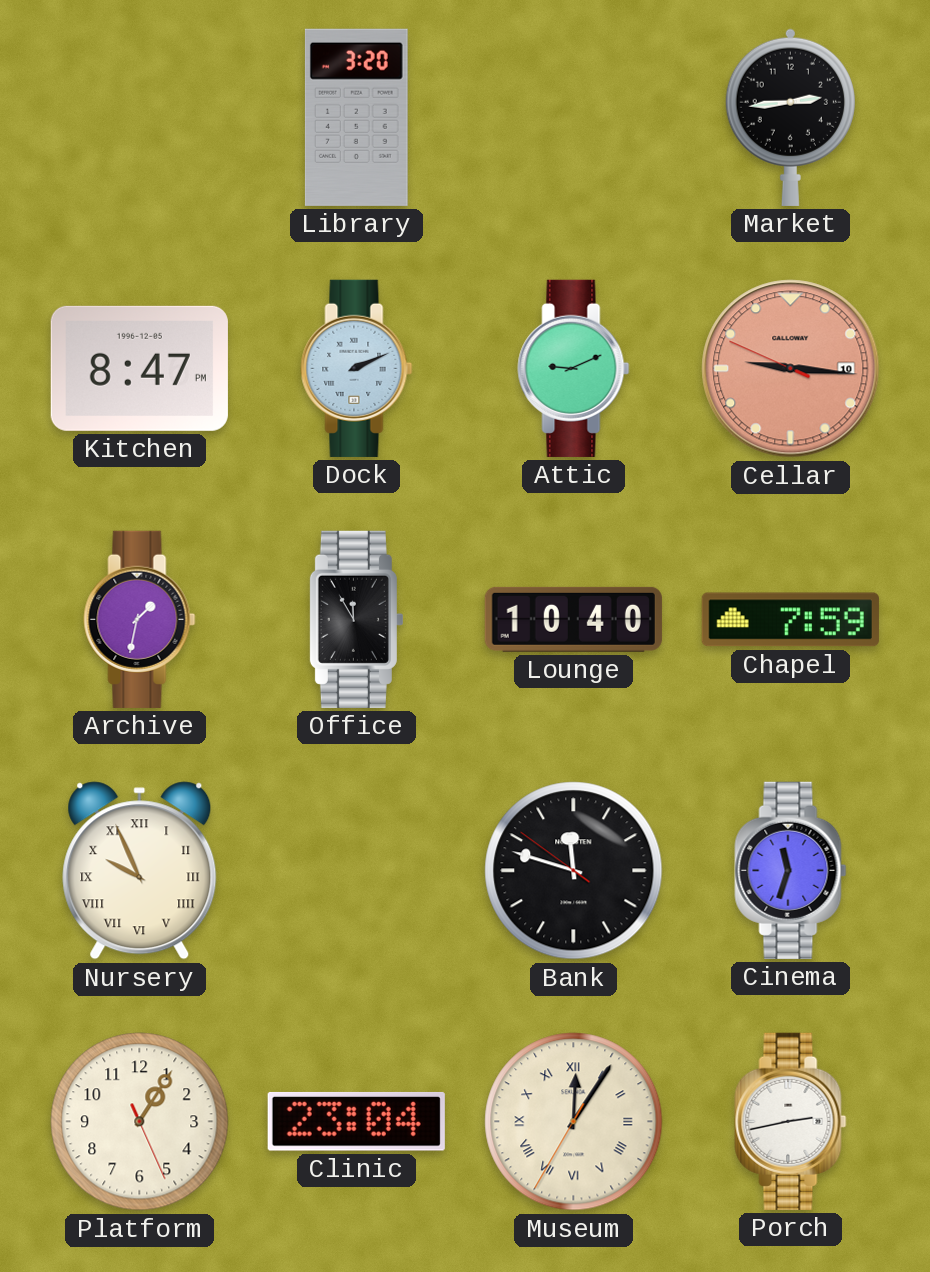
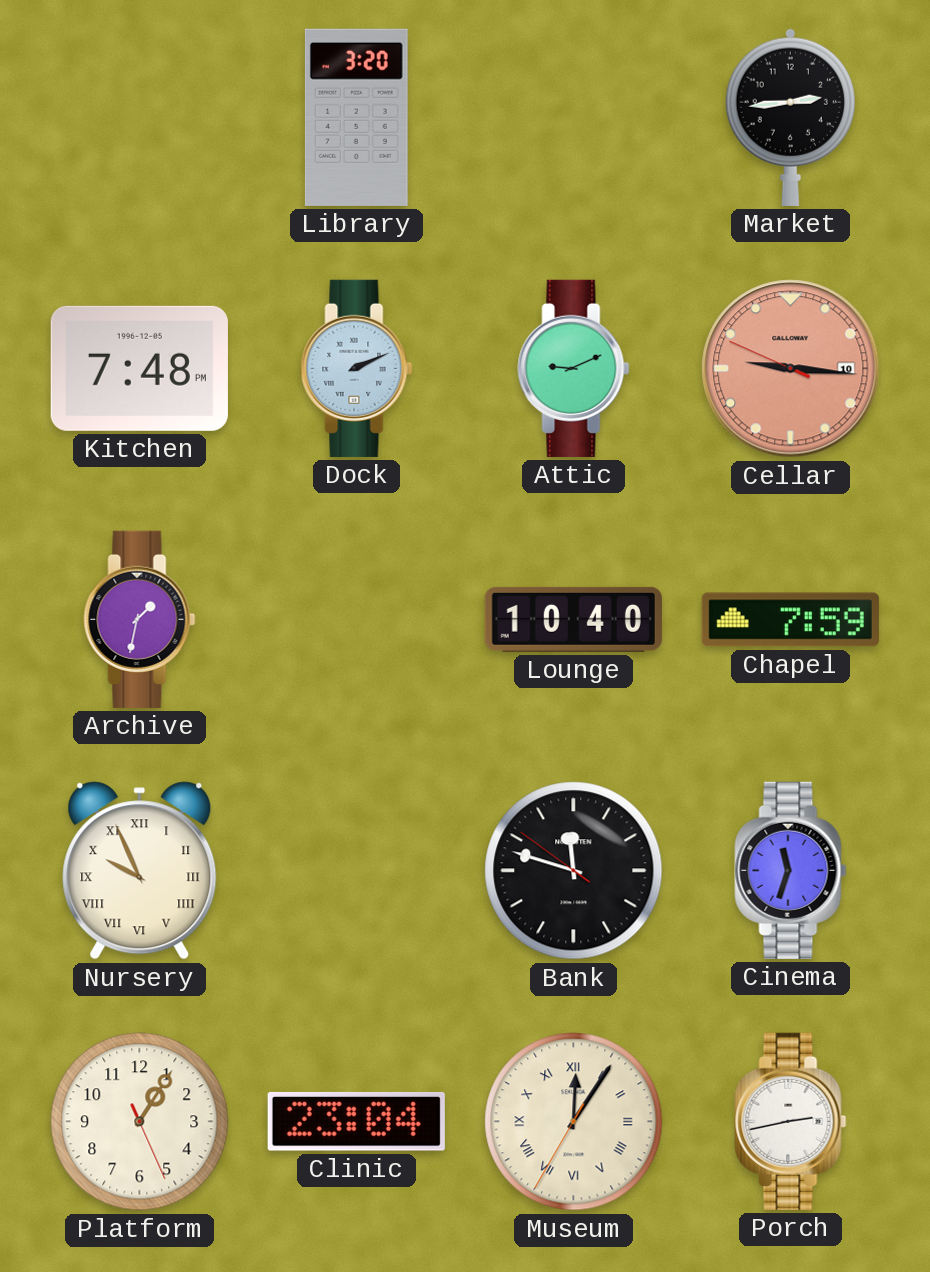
Kitchen: 8:47 -> 7:48 (139, 368)
Office: 11:55 -> none (356, 619)
